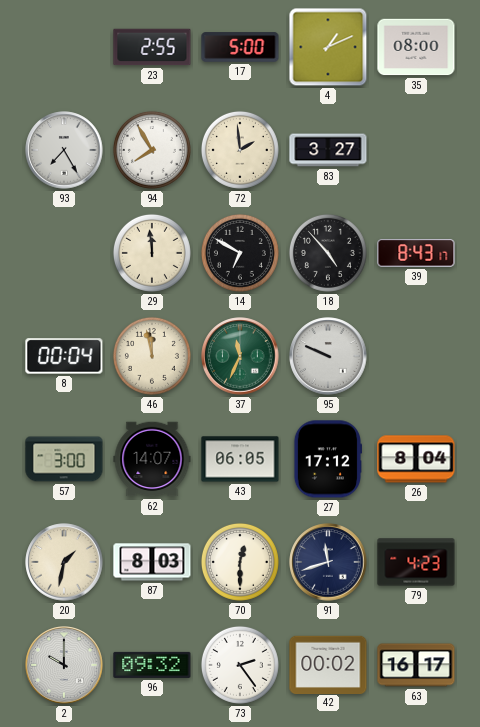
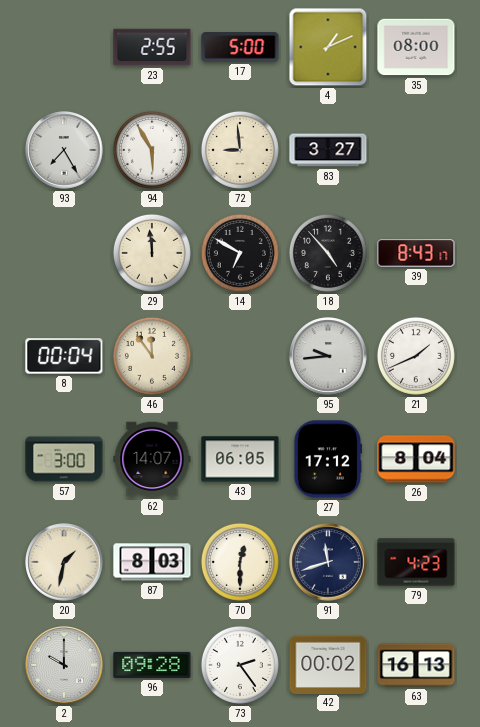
94: 7:55 -> 5:55 (152, 150)
72: 1:59 -> 8:59 (240, 150)
46: 11:58 -> 11:54 (152, 356)
37: 11:34 -> none (240, 356)
95: 9:49 -> 9:44 (328, 356)
21: none -> 1:41 (416, 356)
96: 09:32 -> 09:28 (152, 665)
63: 16:17 -> 16:13 (416, 665)
